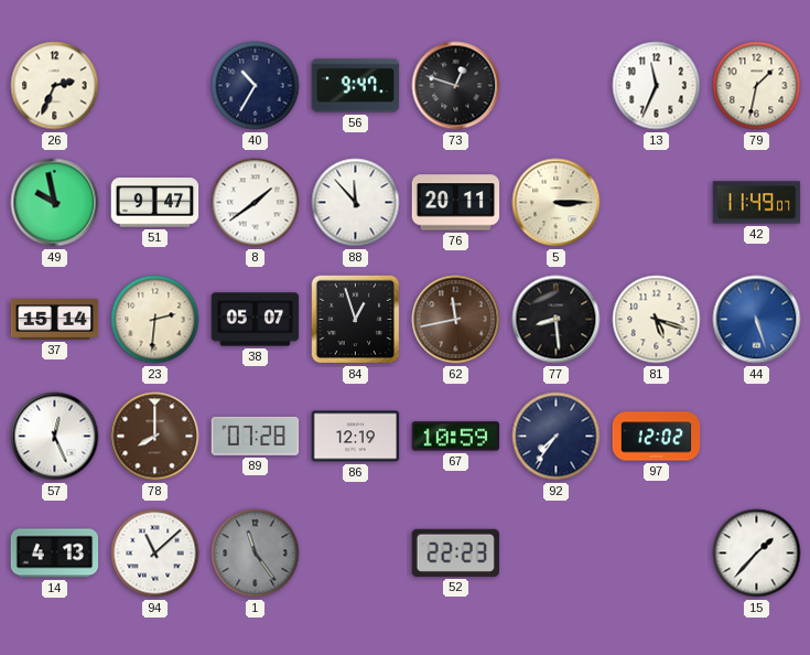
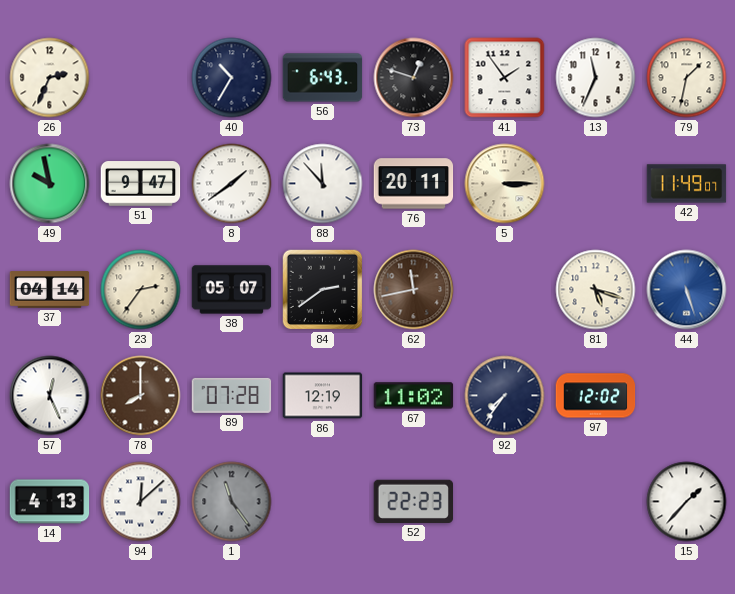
56: 9:47 -> 6:43 (323, 78)
41: none -> 1:54 (505, 78)
37: 15:14 -> 04:14 (50, 290)
23: 2:31 -> 2:36 (141, 290)
84: 12:57 -> 2:39 (323, 290)
77: 8:29 -> none (557, 320)
67: 10:59 -> 11:02 (414, 396)
94: 11:08 -> 12:08 (141, 502)
